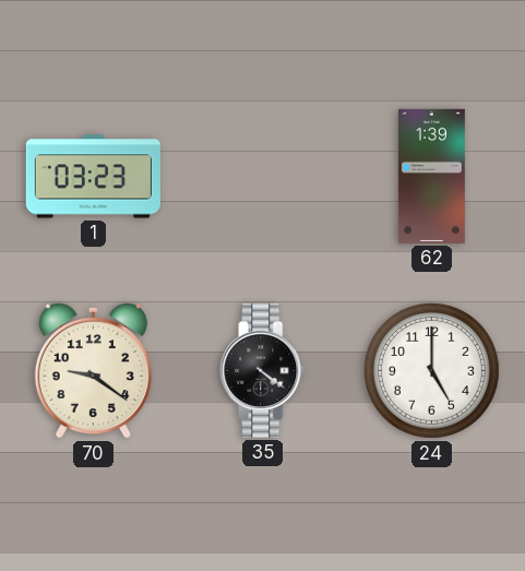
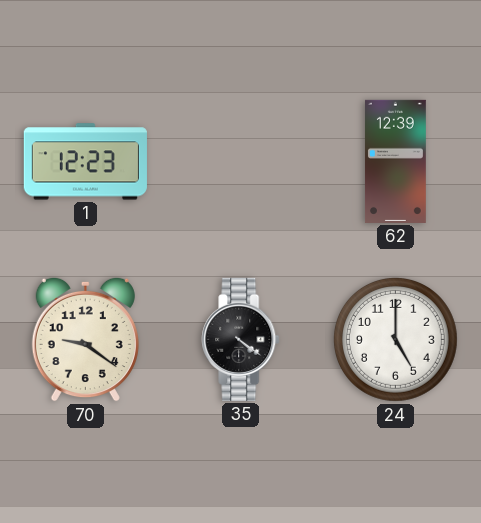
1: 03:23 -> 12:23 (85, 162)
62: 1:39 -> 12:39 (395, 161)
